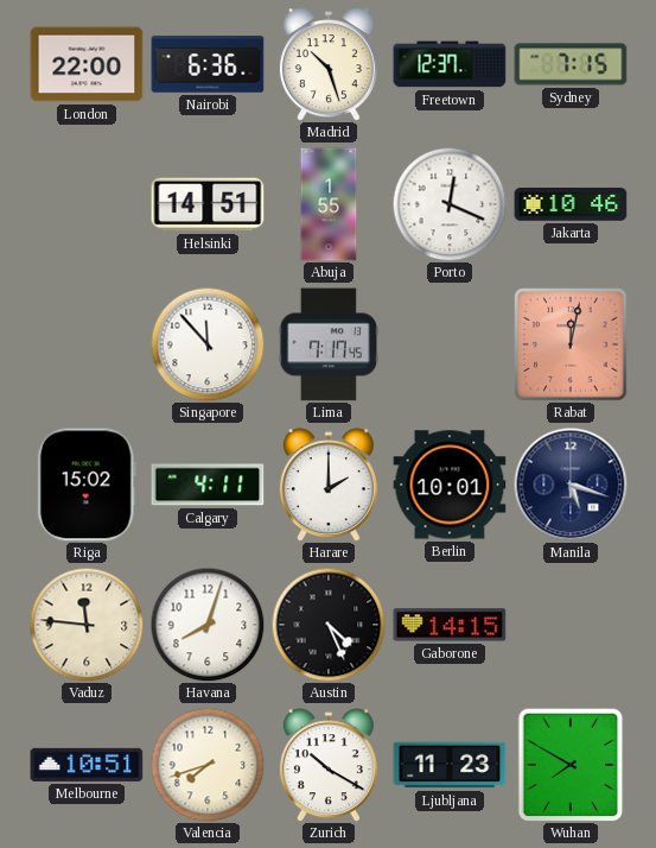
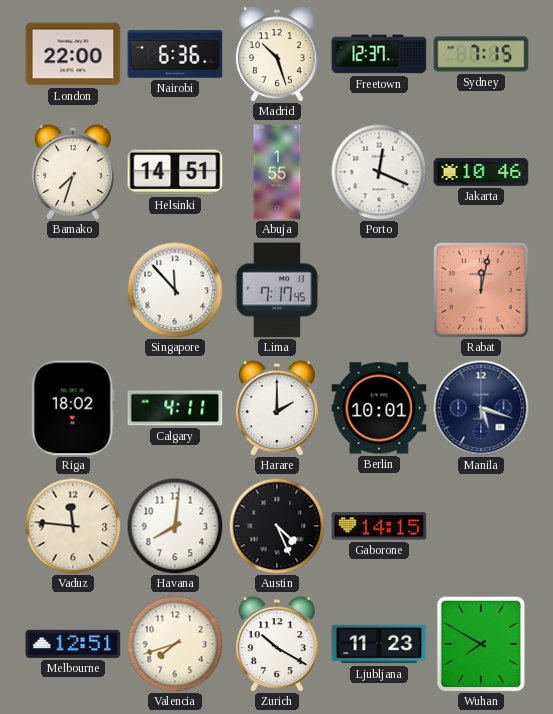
Bamako: none -> 7:33 (73, 172)
Riga: 15:02 -> 18:02 (73, 408)
Havana: 8:03 -> 8:01 (175, 526)
Melbourne: 10:51 -> 12:51 (73, 644)
